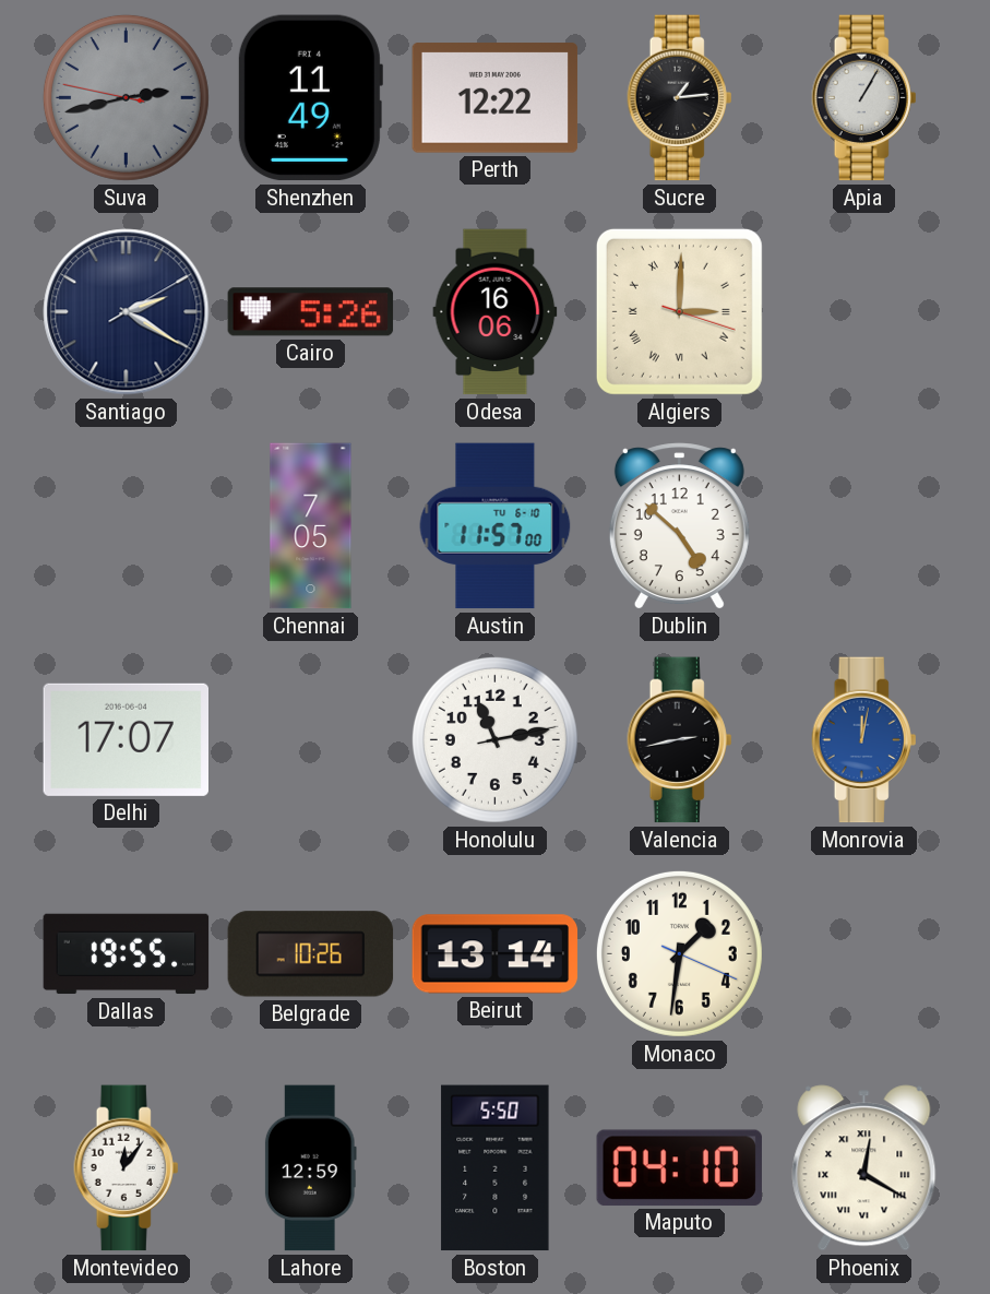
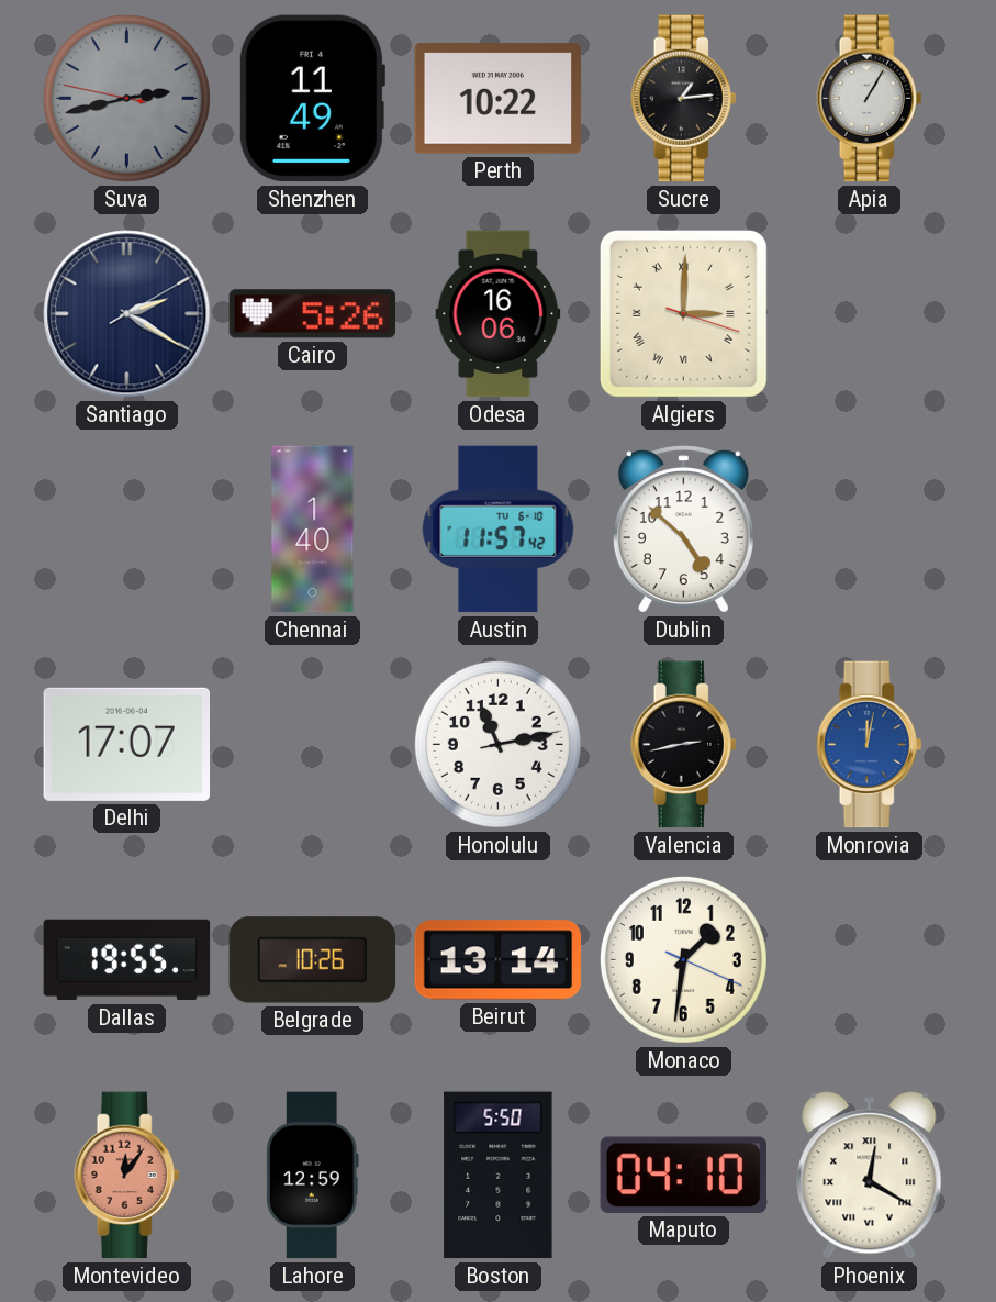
Perth: 12:22 -> 10:22 (499, 99)
Chennai: 7:05 -> 1:40 (313, 530)
Austin: 11:57:00 -> 11:57:42 (499, 530)
Montevideo dial: white -> salmon (127, 1176)
